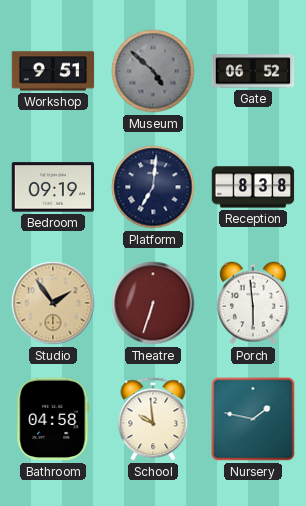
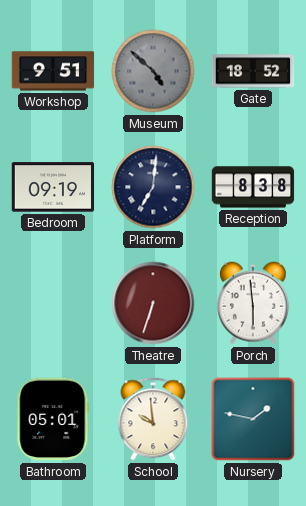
Gate: 06:52 -> 18:52 (253, 71)
Studio: 1:54 -> none (53, 303)
Bathroom: 04:58 -> 05:01 (53, 419)
